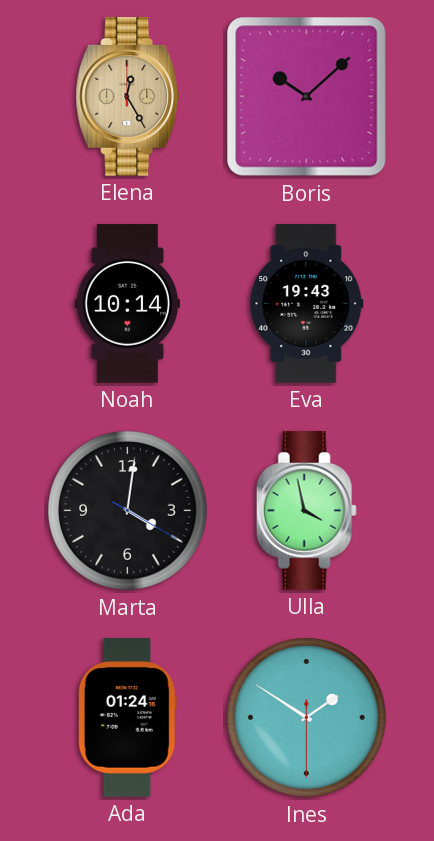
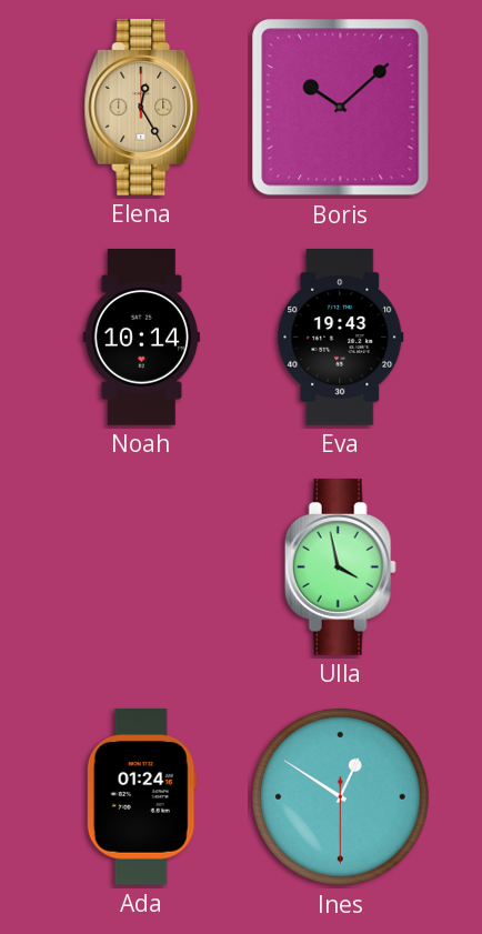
Marta: 4:01 -> none (128, 511)
Ines: 1:50 -> 12:50 (341, 797)
